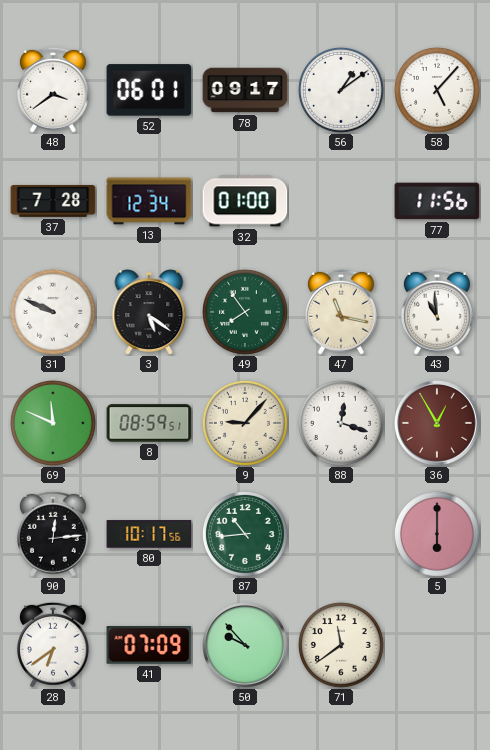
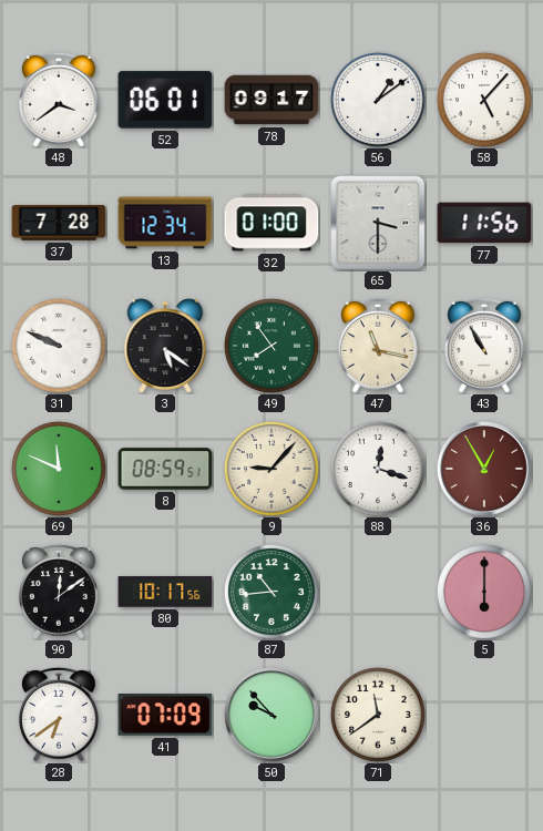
65: none -> 3:30 (378, 223)
43: 10:59 -> 10:55 (484, 346)
90: 12:14 -> 12:09 (59, 592)
